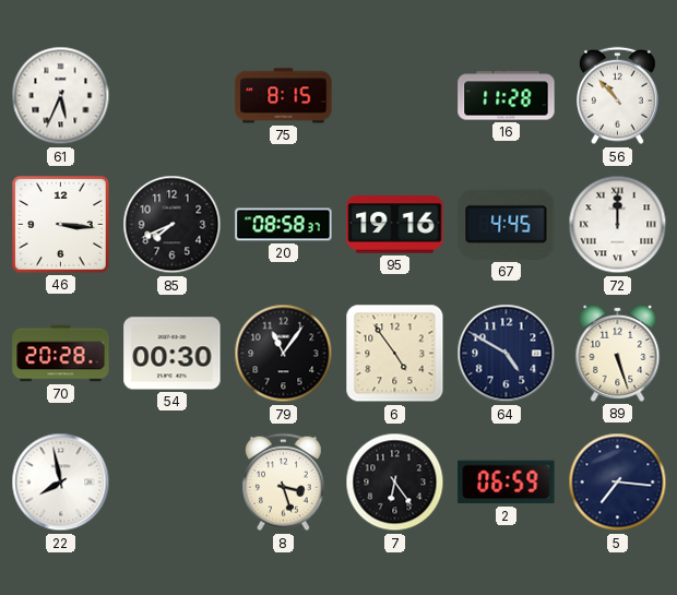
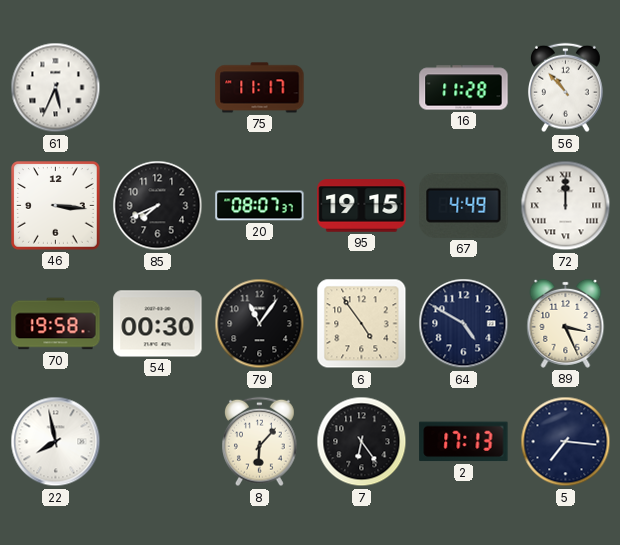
75: 8:15 -> 11:17 (260, 88)
20: 08:58 -> 08:07 (260, 206)
95: 19:16 -> 19:15 (362, 206)
67: 4:45 -> 4:49 (464, 205)
70: 20:28 -> 19:58 (56, 324)
89: 5:27 -> 3:26 (566, 323)
8: 3:27 -> 6:07 (260, 442)
2: 06:59 -> 17:13 (464, 442)
